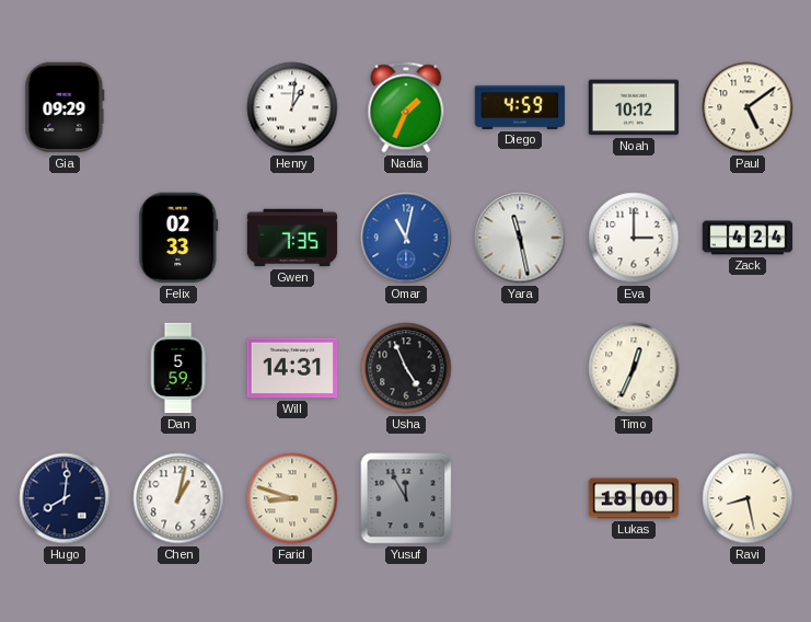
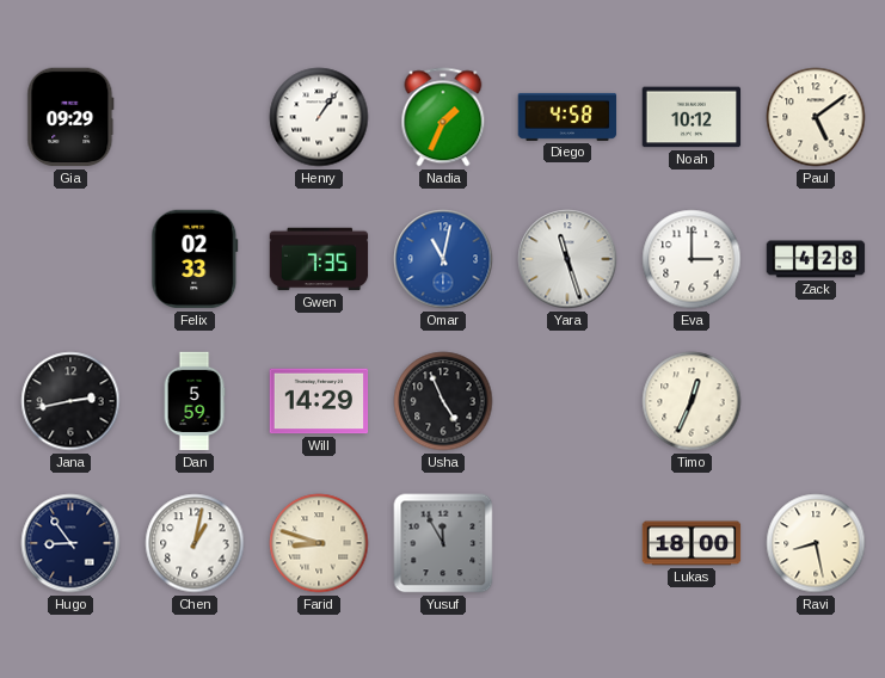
Henry: 1:01 -> 1:06 (319, 117)
Diego: 4:59 -> 4:58 (567, 117)
Yara: 11:28 -> 11:27 (567, 259)
Zack: 4:24 -> 4:28 (816, 259)
Jana: none -> 2:43 (70, 401)
Will: 14:31 -> 14:29 (319, 401)
Hugo: 8:01 -> 8:54 (70, 543)
